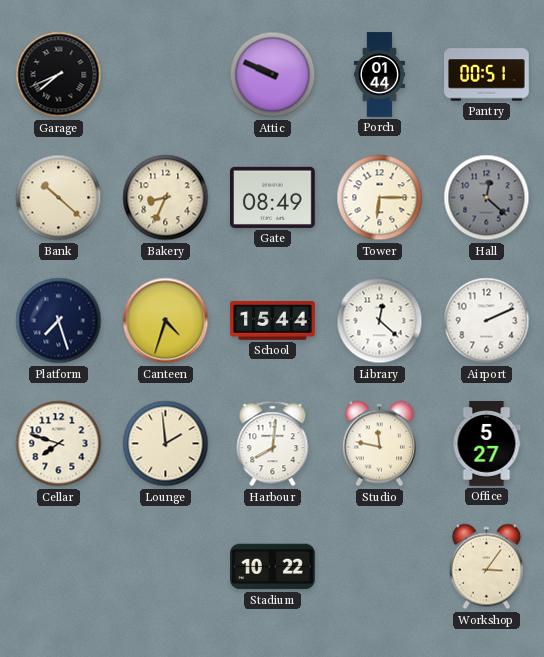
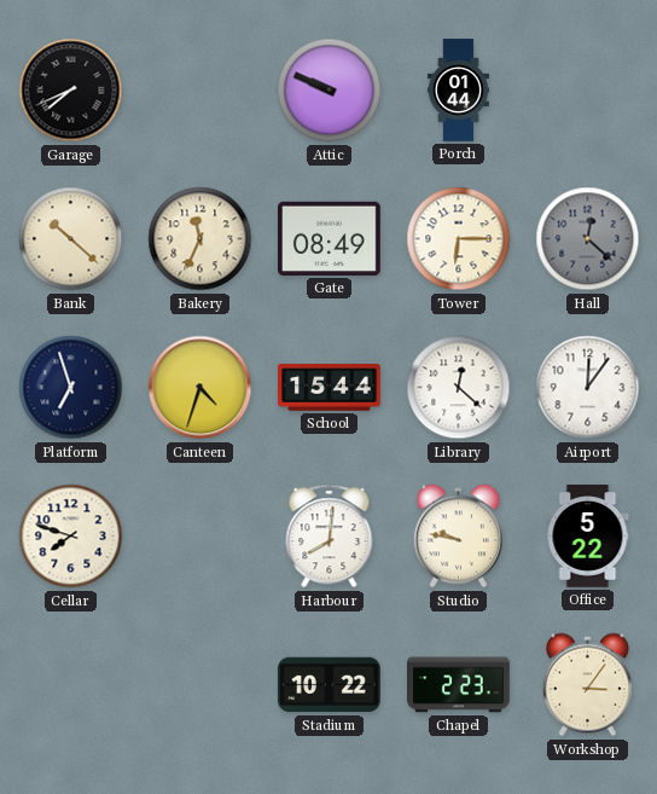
Pantry: 00:51 -> none (487, 75)
Bakery: 8:34 -> 11:34 (200, 239)
Platform: 7:27 -> 6:57 (71, 388)
Airport: 2:11 -> 12:06 (588, 388)
Lounge: 1:59 -> none (166, 444)
Studio: 11:47 -> 9:47 (458, 537)
Office: 5:27 -> 5:22 (588, 537)
Chapel: none -> 2:23 (459, 685)
